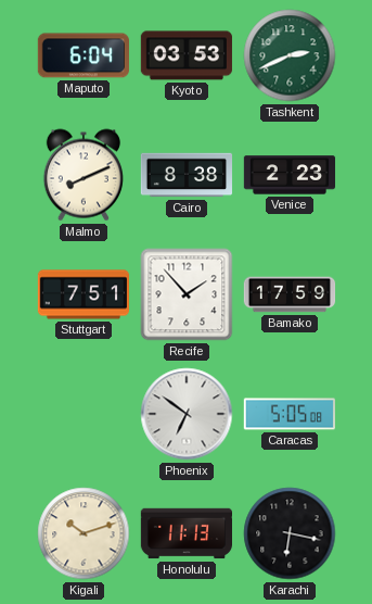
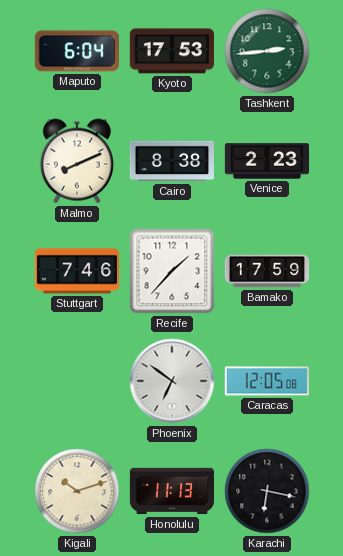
Kyoto: 03:53 -> 17:53 (172, 51)
Tashkent: 2:41 -> 2:44 (267, 51)
Stuttgart: 7:51 -> 7:46 (76, 271)
Recife: 1:53 -> 1:37 (172, 271)
Caracas: 5:05 -> 12:05 (266, 381)
